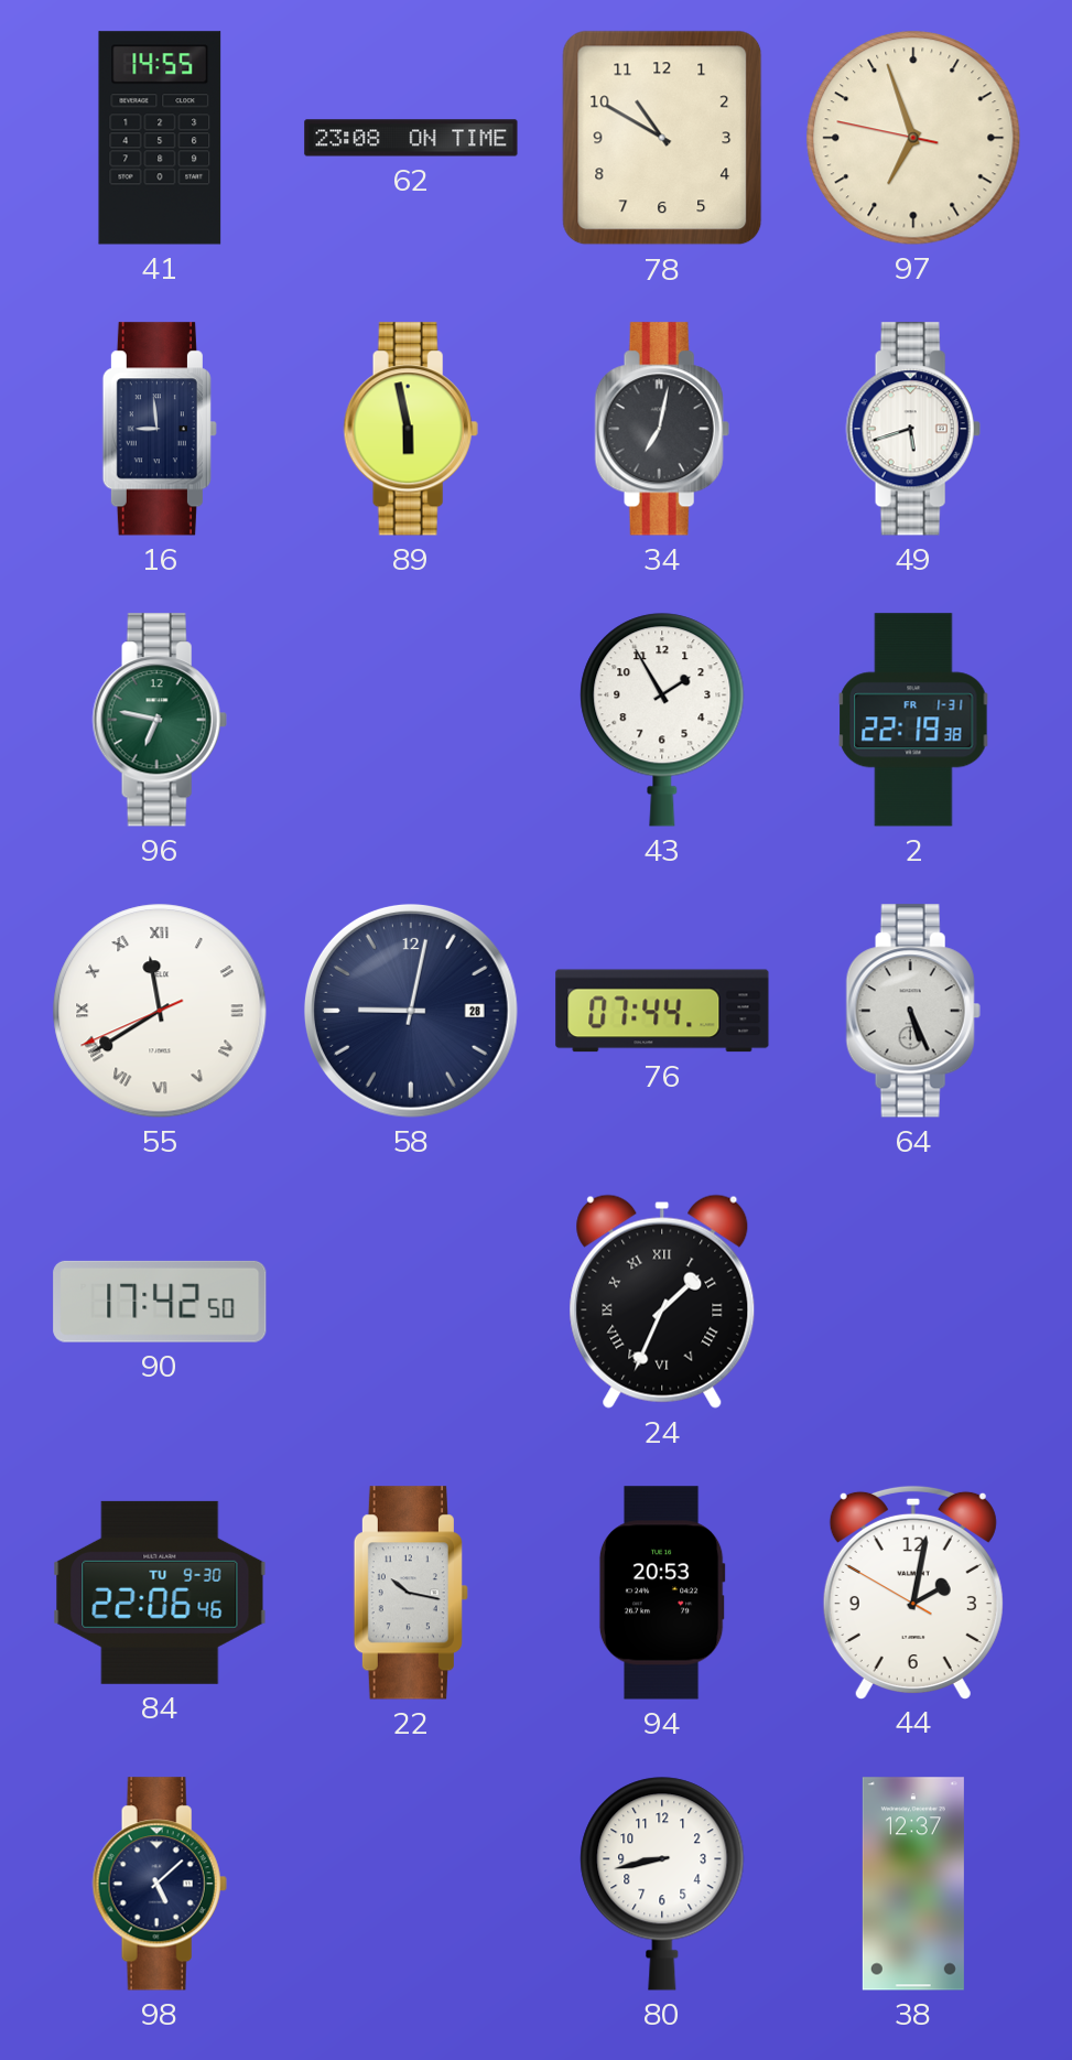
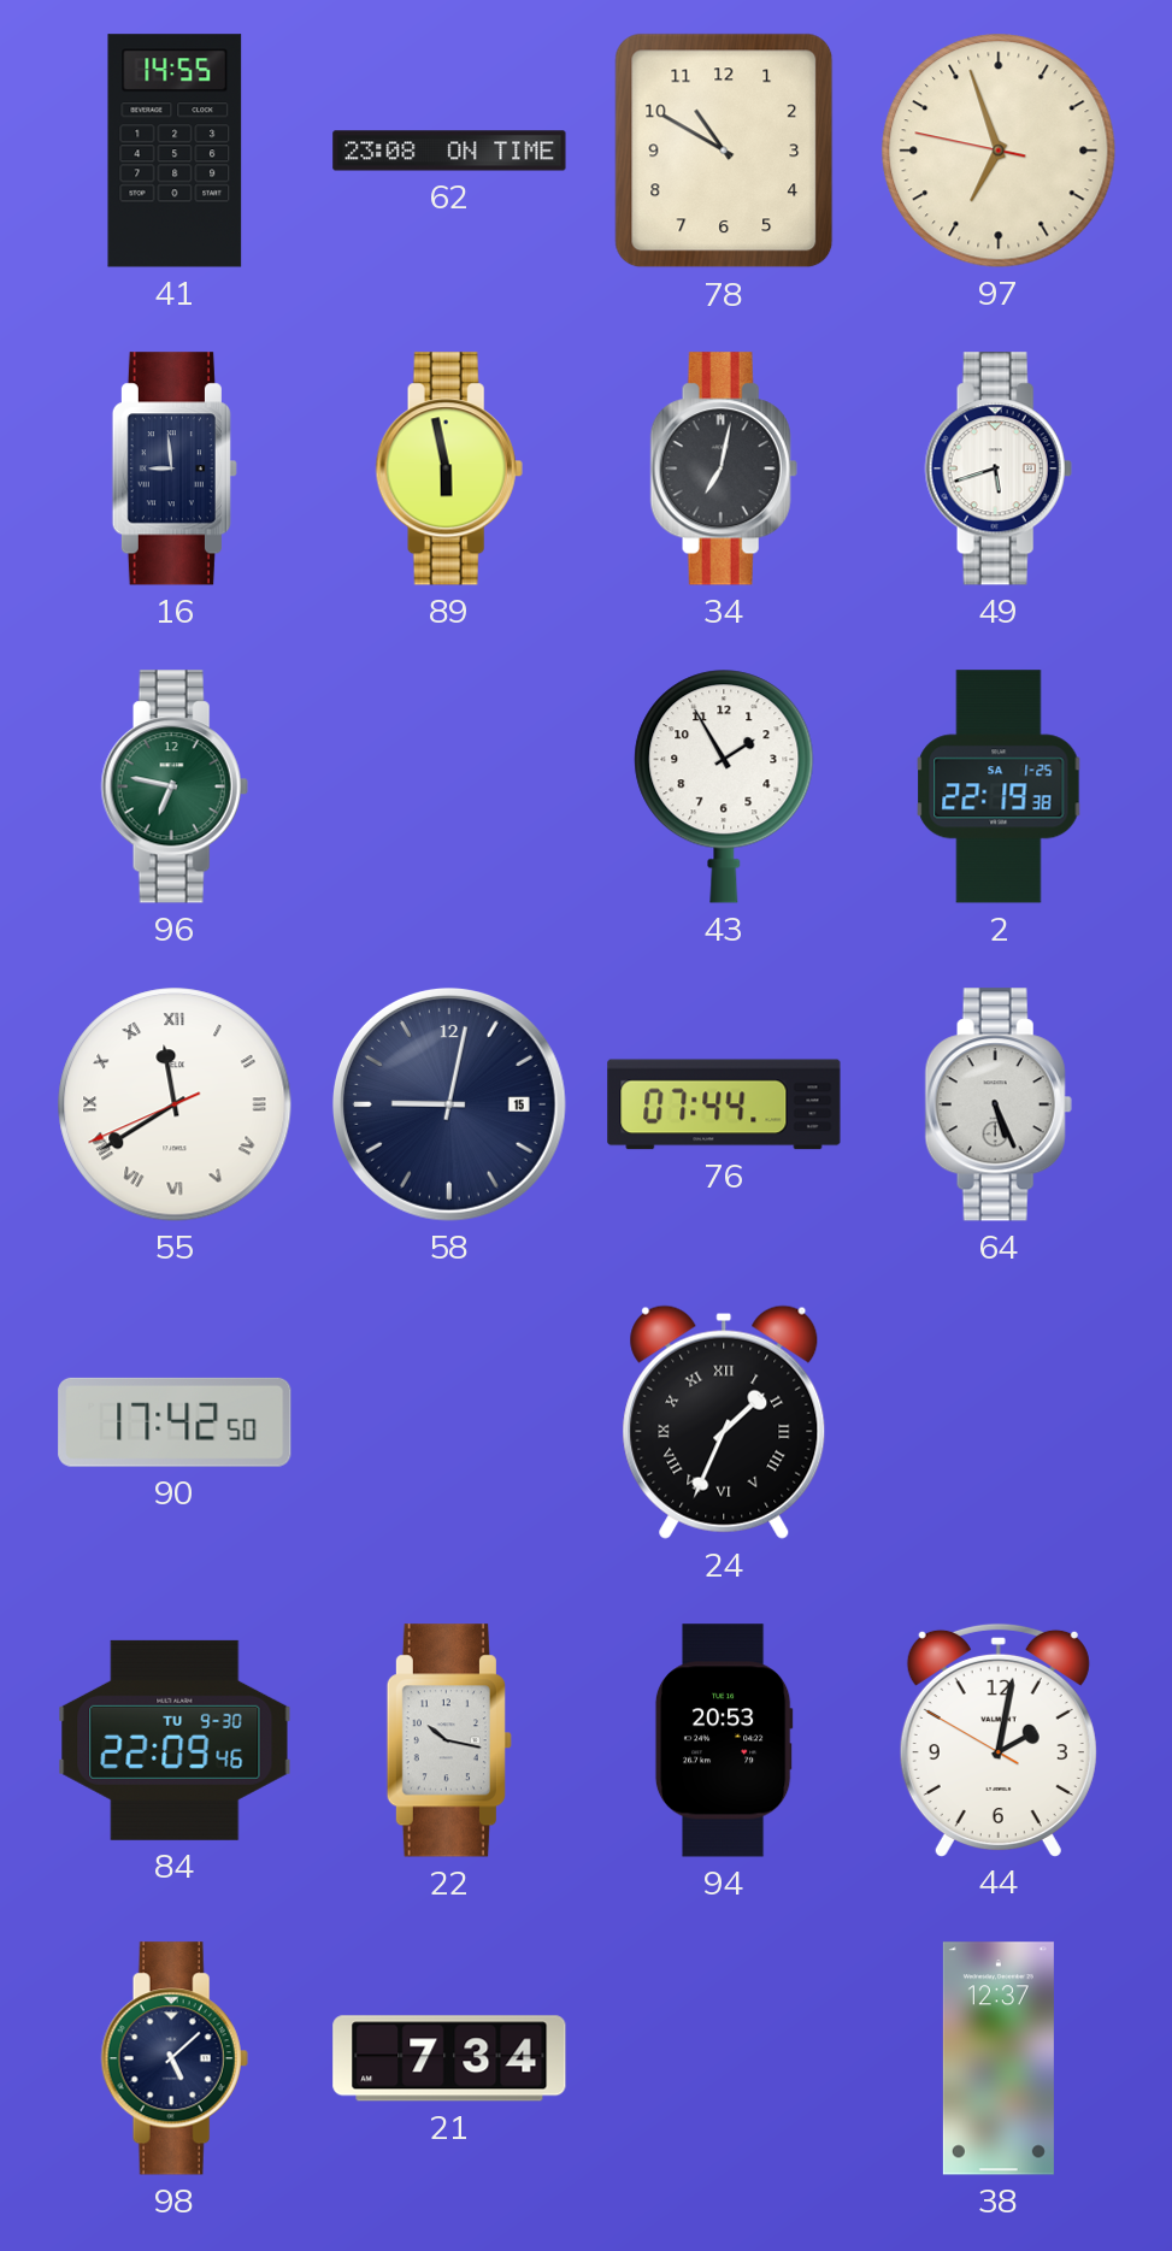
2 date: FR 1-31 -> SA 1-25 (999, 786)
58 date: 28 -> 15 (449, 1104)
84: 22:06 -> 22:09 (175, 1740)
21: none -> 7:34 (449, 2058)
80: 8:43 -> none (662, 1884)
